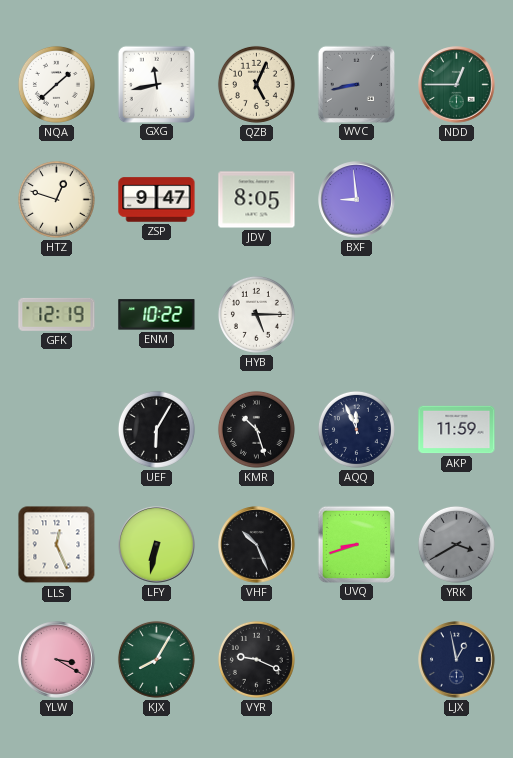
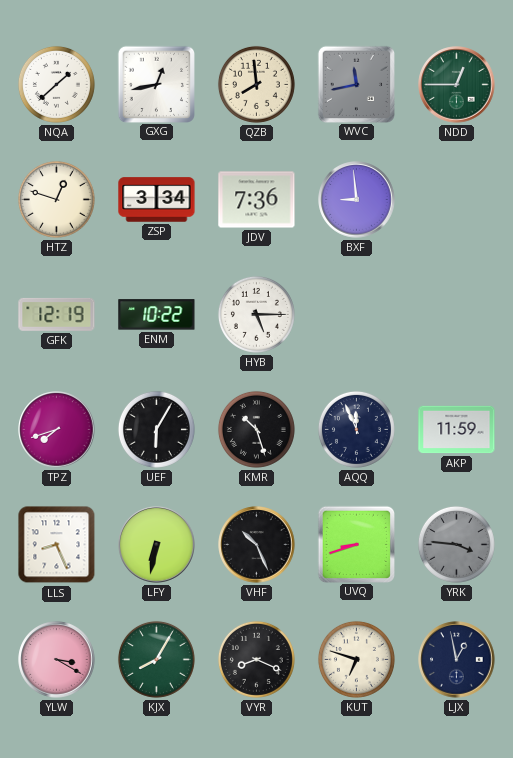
GXG: 11:43 -> 12:43 (156, 84)
QZB: 5:04 -> 7:59 (256, 84)
WVC: 8:43 -> 11:43 (356, 84)
ZSP: 9:47 -> 3:34 (157, 200)
JDV: 8:05 -> 7:36 (257, 200)
TPZ: none -> 7:42 (57, 430)
LLS: 12:26 -> 8:26 (57, 545)
YRK: 3:40 -> 3:46 (456, 544)
VYR: 9:19 -> 8:19 (256, 659)
KUT: none -> 6:48 (356, 659)
